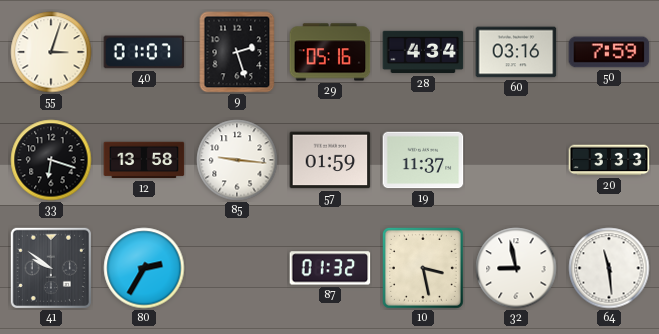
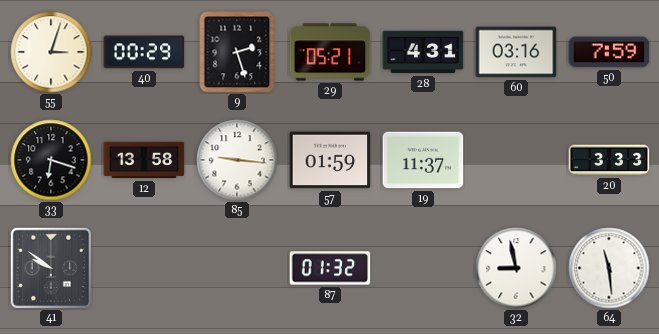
40: 01:07 -> 00:29 (144, 52)
29: 05:16 -> 05:21 (330, 52)
28: 4:34 -> 4:31 (423, 52)
80: 2:35 -> none (144, 268)
10: 3:28 -> none (423, 268)
